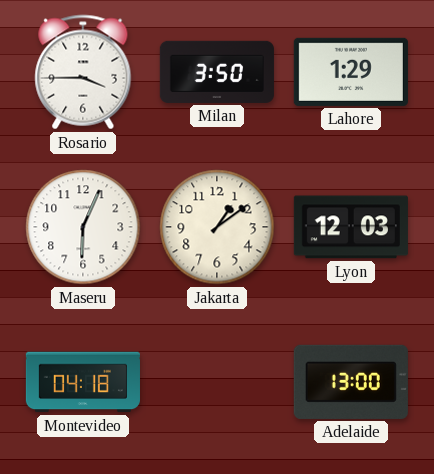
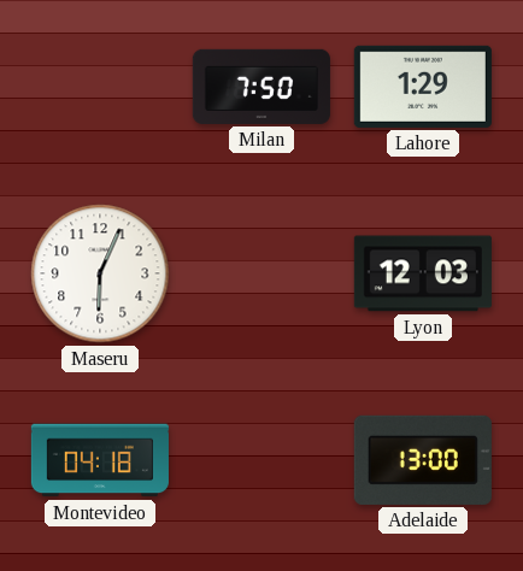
Rosario: 3:45 -> none (83, 72)
Milan: 3:50 -> 7:50 (261, 87)
Jakarta: 1:09 -> none (217, 227)
